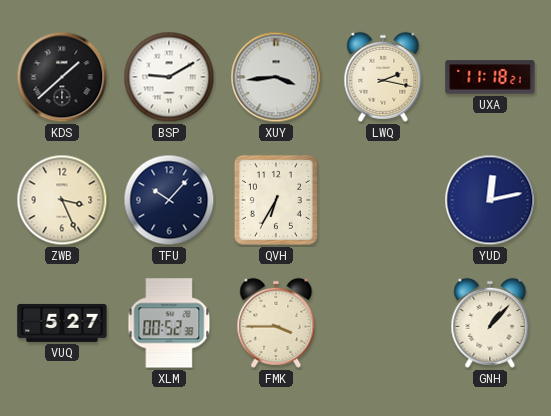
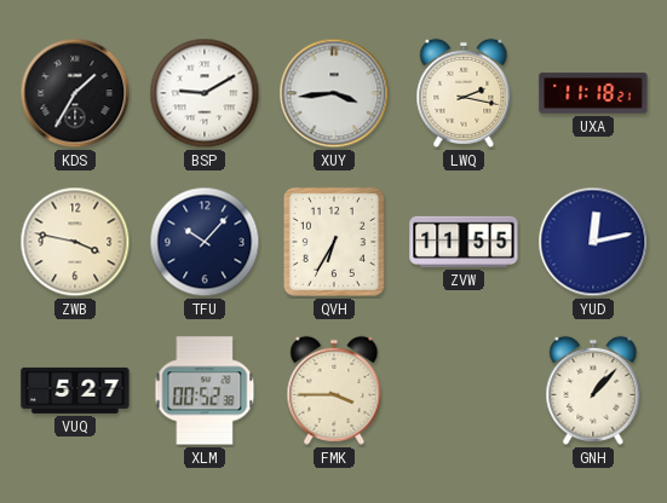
KDS: 1:38 -> 1:35 (75, 93)
ZWB: 3:26 -> 3:47 (75, 242)
ZVW: none -> 11:55 (464, 242)
